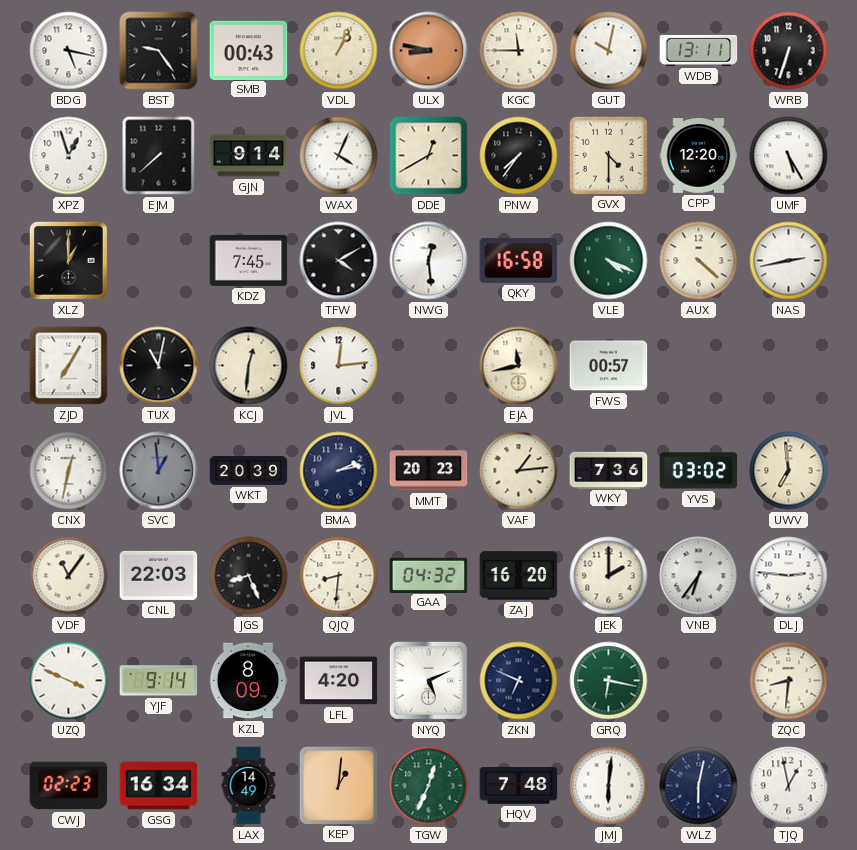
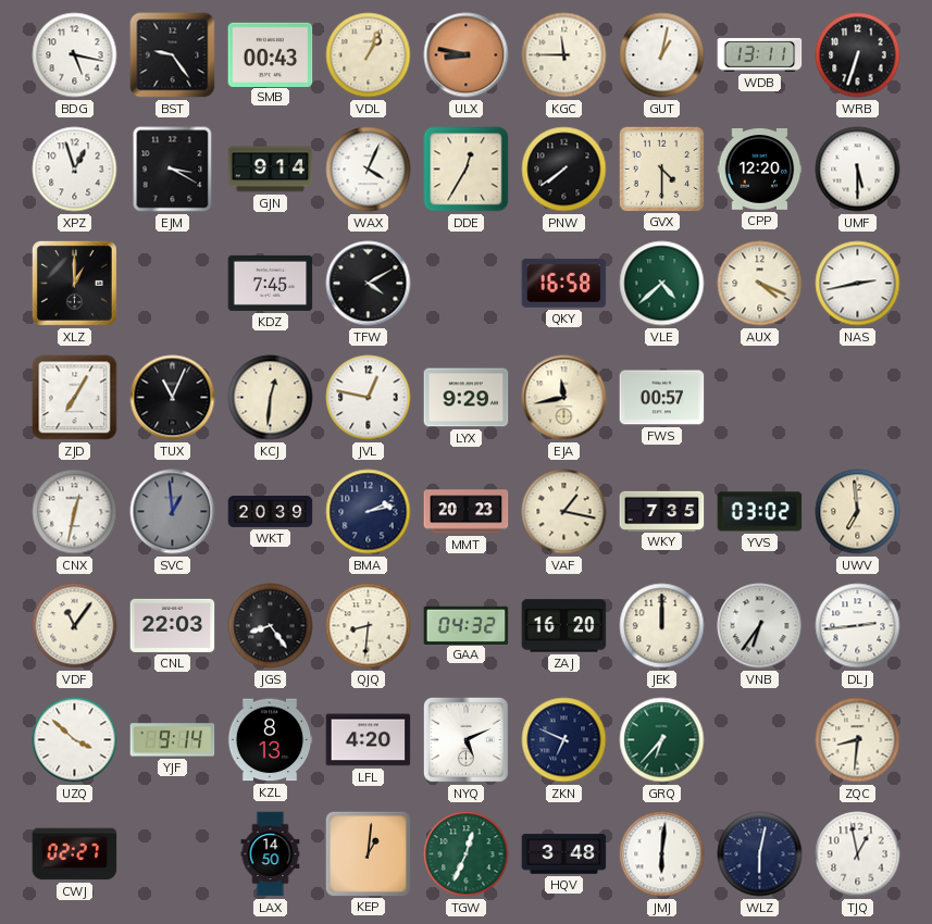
GUT: 10:02 -> 1:02 (662, 55)
EJM: 7:38 -> 3:20 (173, 170)
DDE: 12:40 -> 12:35 (467, 170)
PNW: 7:36 -> 7:39 (564, 170)
UMF: 5:25 -> 5:30 (858, 170)
NWG: 12:29 -> none (429, 261)
VLE: 4:19 -> 4:38 (662, 284)
AUX: 4:22 -> 4:19 (760, 284)
TUX: 11:02 -> 11:04 (173, 398)
JVL: 12:14 -> 12:47 (369, 398)
LYX: none -> 9:29 (467, 398)
VAF: 1:14 -> 1:17 (564, 512)
WKY: 7:36 -> 7:35 (662, 511)
JGS: 8:26 -> 8:24 (271, 626)
JEK: 2:00 -> 12:00 (662, 626)
DLJ: 2:46 -> 2:44 (858, 626)
UZQ: 3:49 -> 3:52 (75, 740)
KZL: 8:09 -> 8:13 (270, 740)
GRQ: 6:17 -> 6:37 (662, 740)
CWJ: 02:23 -> 02:27 (75, 854)
GSG: 16:34 -> none (159, 786)
LAX: 14:49 -> 14:50 (271, 854)
HQV: 7:48 -> 3:48 (564, 854)
